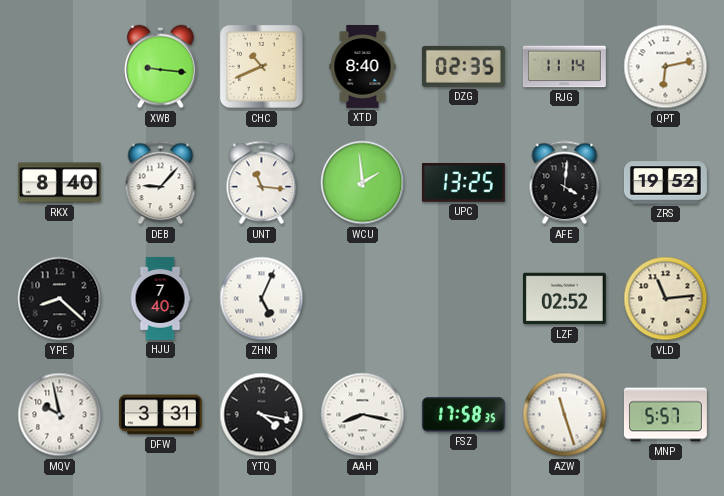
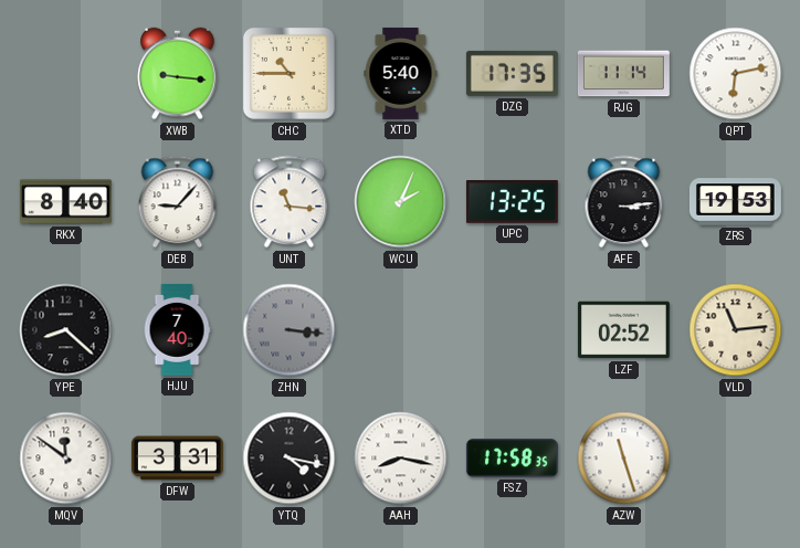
CHC: 10:41 -> 10:45 (288, 73)
XTD: 8:40 -> 5:40 (401, 73)
DZG: 02:35 -> 17:35 (512, 73)
WCU: 1:59 -> 2:04 (401, 202)
AFE: 4:01 -> 3:14 (624, 202)
ZRS: 19:52 -> 19:53 (735, 202)
ZHN: 5:04 -> 3:16 (290, 330)
ZHN dial: white -> grey (290, 330)
MQV: 9:58 -> 11:51 (66, 459)
MNP: 5:57 -> none (665, 415)
